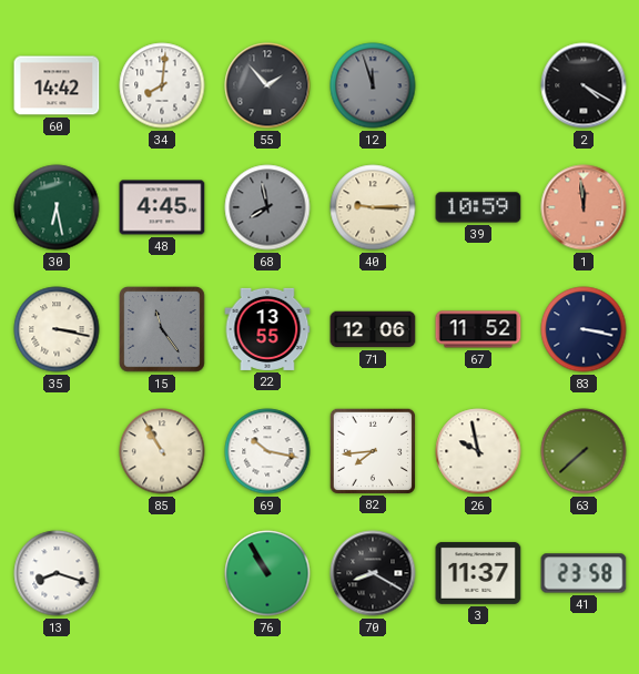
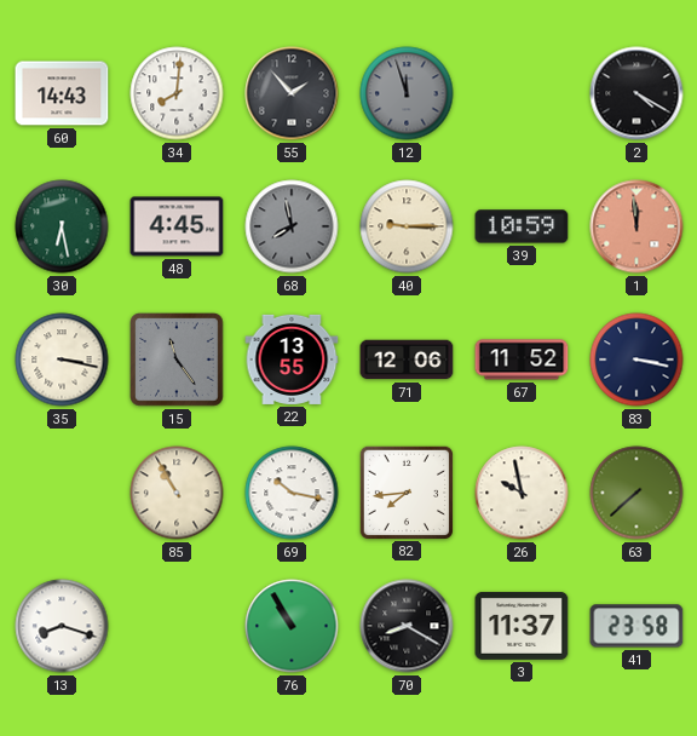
60: 14:42 -> 14:43 (62, 93)
